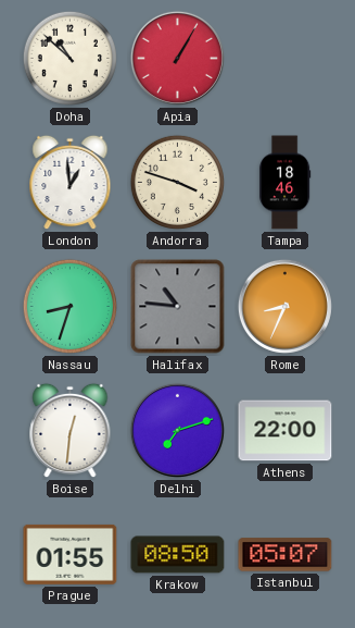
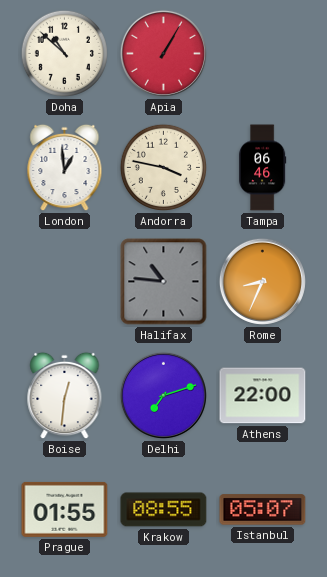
Andorra: 3:48 -> 3:47 (163, 167)
Tampa: 18:46 -> 06:46 (262, 168)
Nassau: 8:33 -> none (69, 306)
Krakow: 08:50 -> 08:55 (164, 510)
